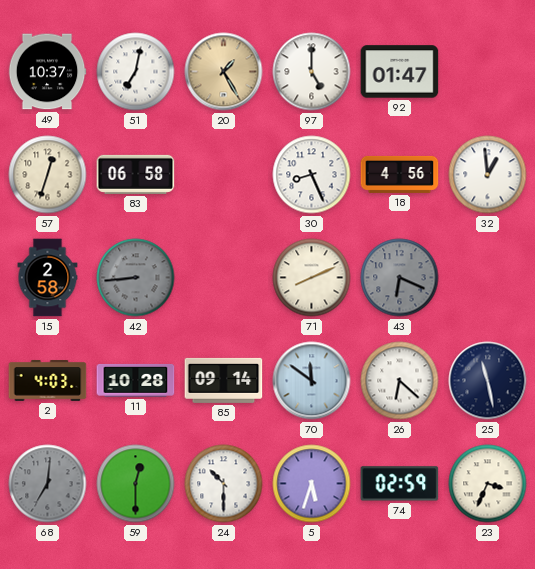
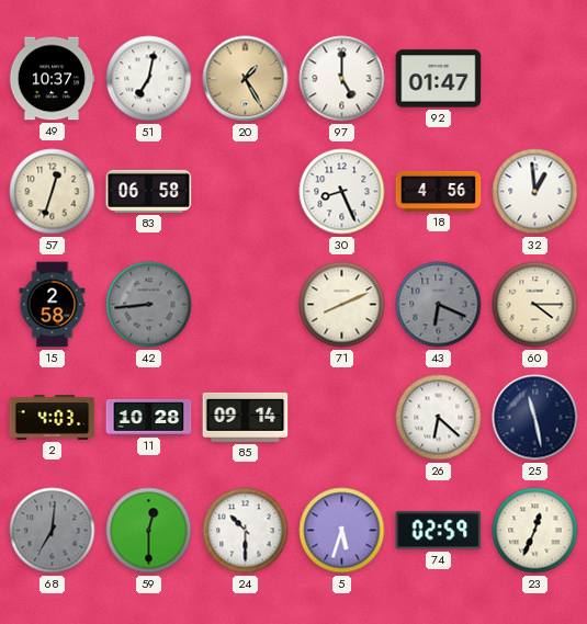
60: none -> 4:15 (535, 305)
70: 11:51 -> none (312, 381)
23: 3:34 -> 12:34 (535, 531)
